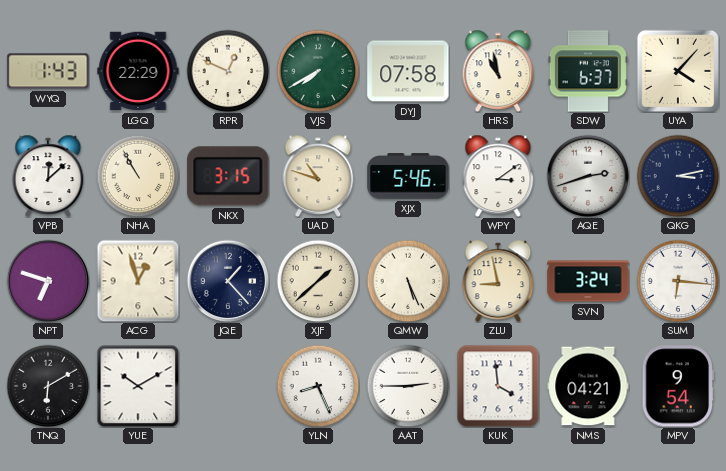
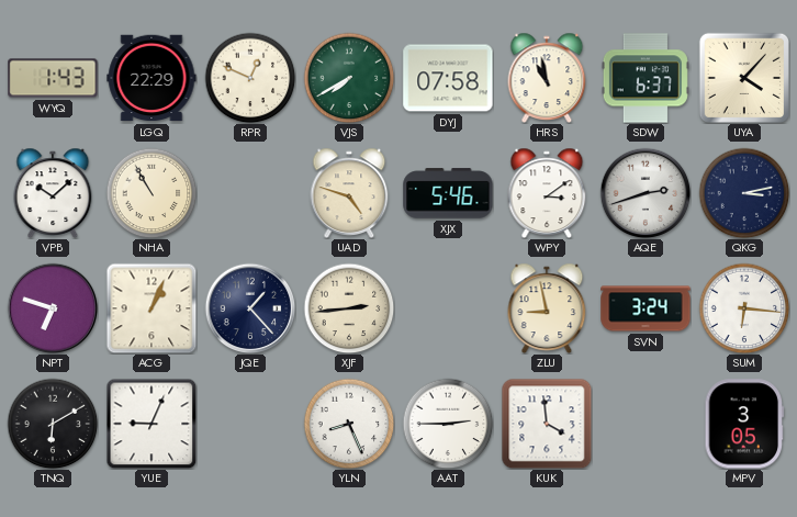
VPB: 12:08 -> 10:08 (53, 192)
NKX: 3:15 -> none (228, 176)
UAD: 10:48 -> 4:48 (349, 192)
ACG: 12:57 -> 1:04 (151, 308)
XJF: 1:38 -> 2:44 (349, 308)
QMW: 5:26 -> none (408, 281)
YUE: 10:10 -> 9:04 (151, 424)
NMS: 04:21 -> none (588, 386)
MPV: 9:54 -> 3:05 (744, 424)
